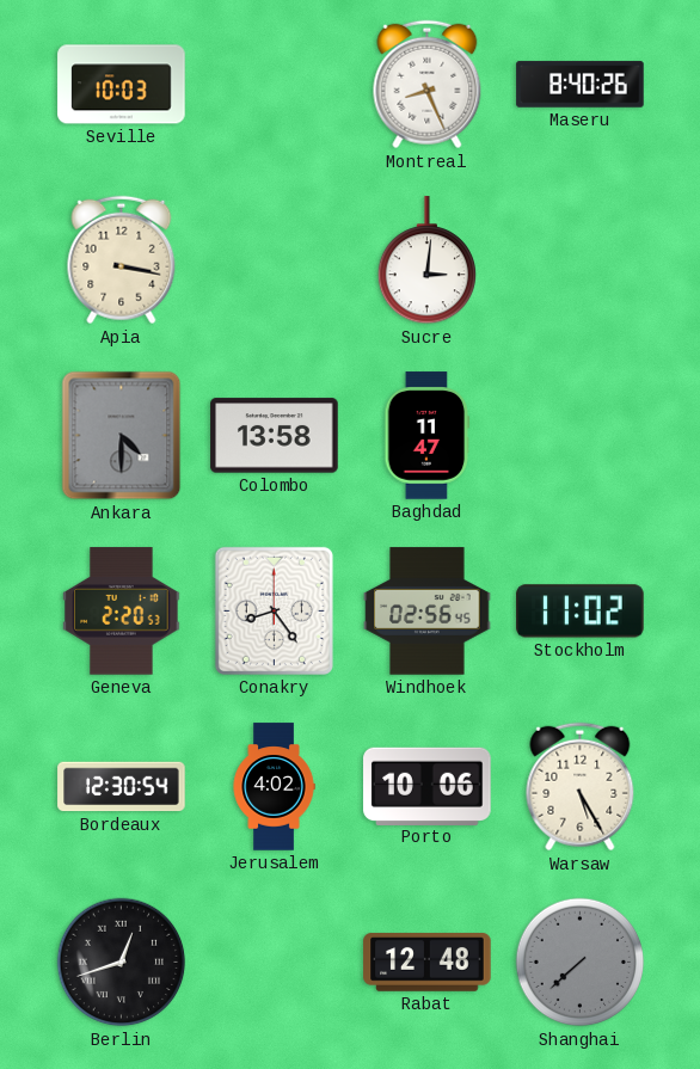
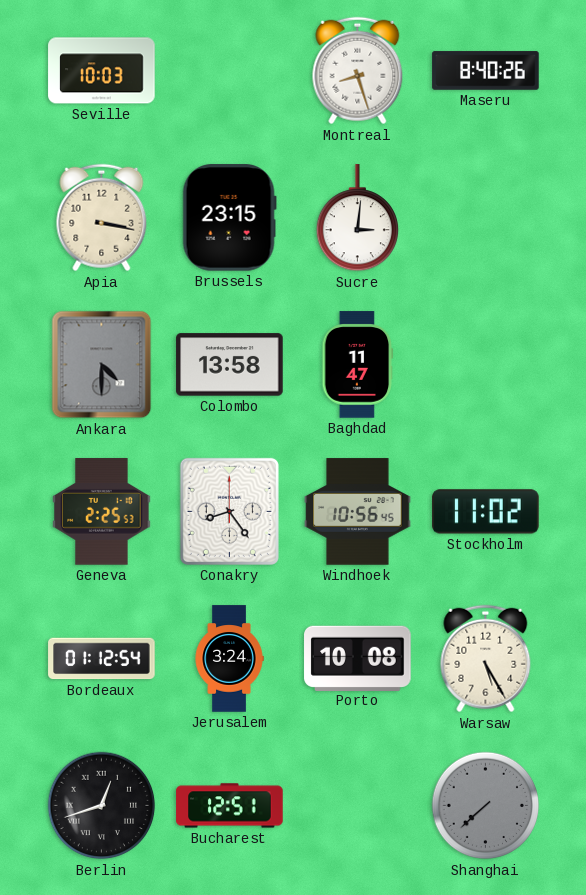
Montreal: 8:26 -> 8:27 (358, 71)
Brussels: none -> 23:15 (229, 218)
Geneva: 2:20 -> 2:25 (102, 512)
Windhoek: 02:56 -> 10:56 (358, 512)
Bordeaux: 12:30 -> 01:12 (102, 659)
Jerusalem: 4:02 -> 3:24 (229, 659)
Porto: 10:06 -> 10:08 (358, 658)
Bucharest: none -> 12:51 (230, 806)
Rabat: 12:48 -> none (428, 963)
